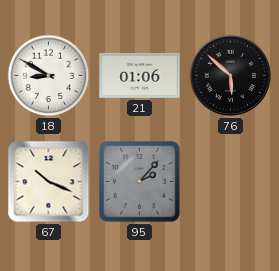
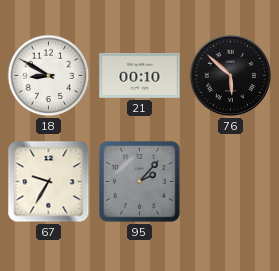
21: 01:06 -> 00:10 (140, 75)
67: 10:19 -> 9:35 (49, 182)
